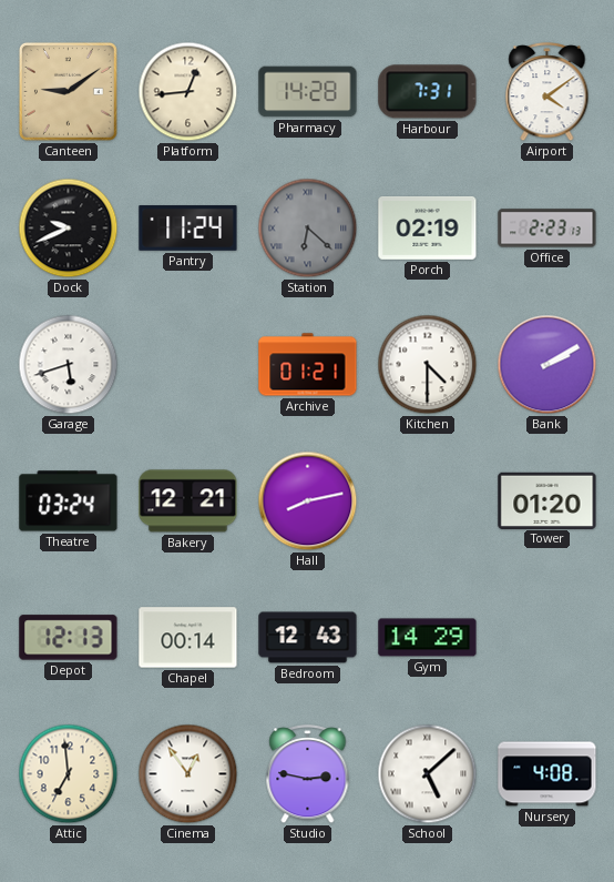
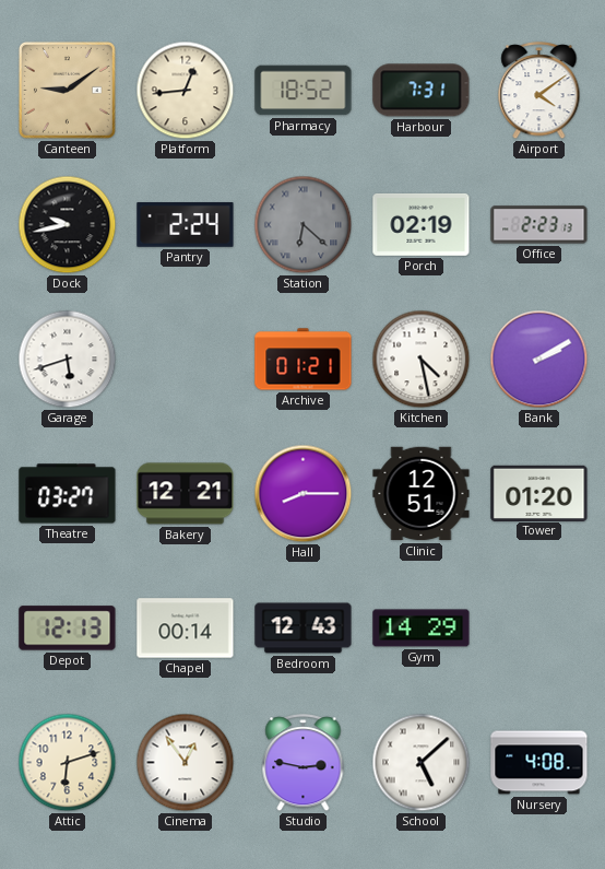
Pharmacy: 14:28 -> 18:52 (304, 91)
Dock: 9:41 -> 9:43 (68, 225)
Pantry: 11:24 -> 2:24 (186, 225)
Kitchen: 4:30 -> 4:28 (422, 360)
Theatre: 03:24 -> 03:27 (68, 494)
Hall: 8:13 -> 8:15 (304, 494)
Clinic: none -> 12:51 (422, 494)
Attic: 6:59 -> 6:12 (68, 763)
